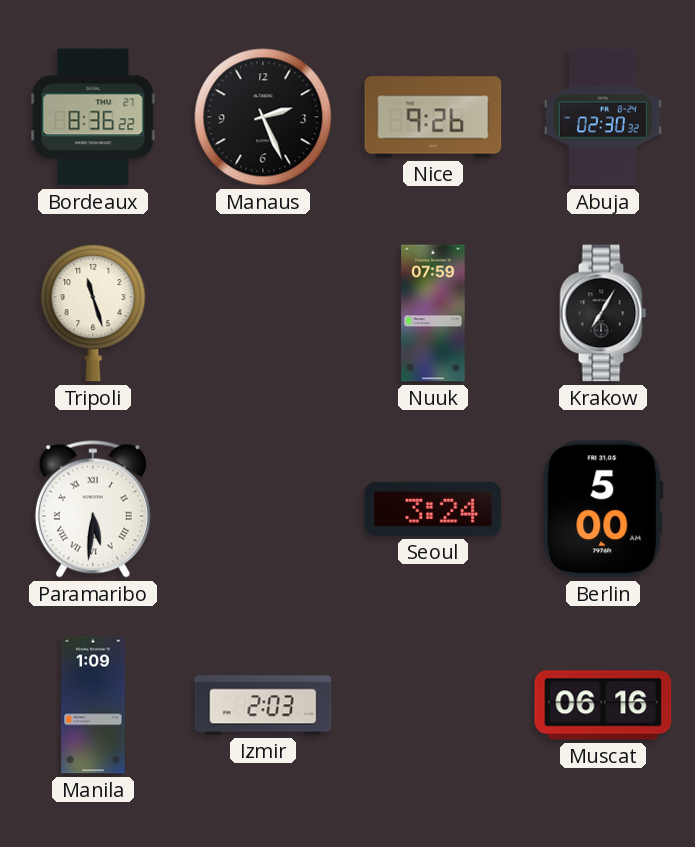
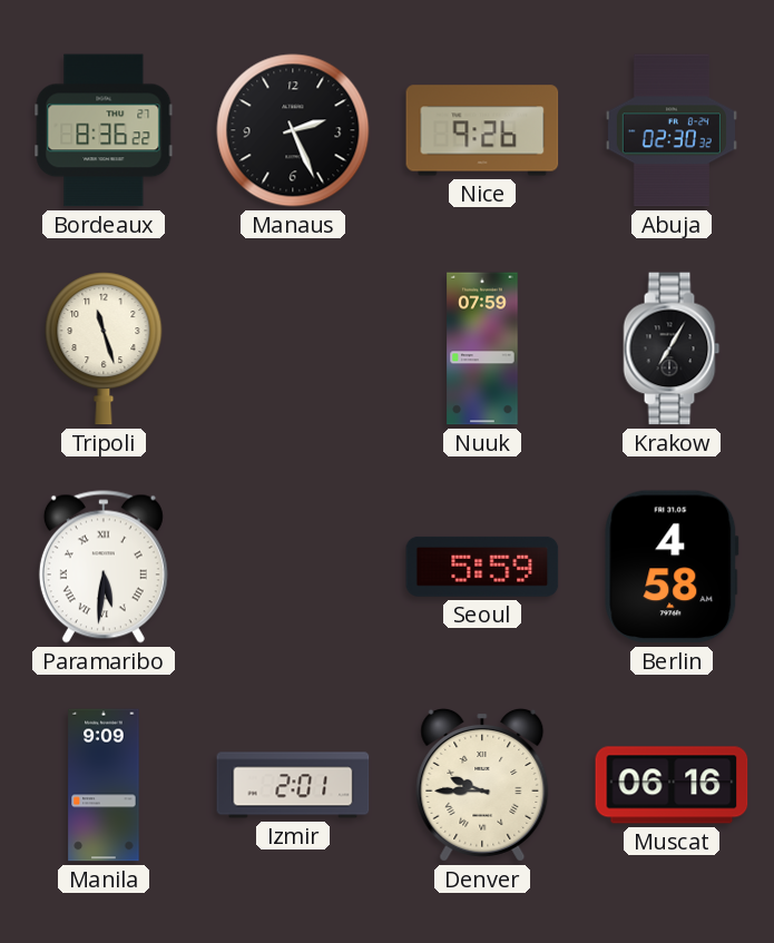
Seoul: 3:24 -> 5:59 (482, 567)
Berlin: 5:00 -> 4:58 (672, 567)
Manila: 1:09 -> 9:09 (104, 785)
Izmir: 2:03 -> 2:01 (293, 785)
Denver: none -> 9:45 (482, 785)
